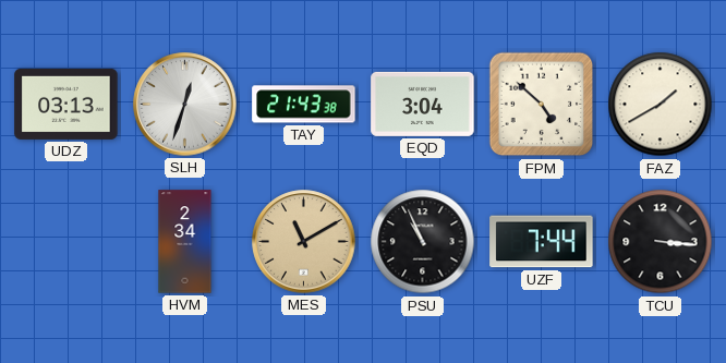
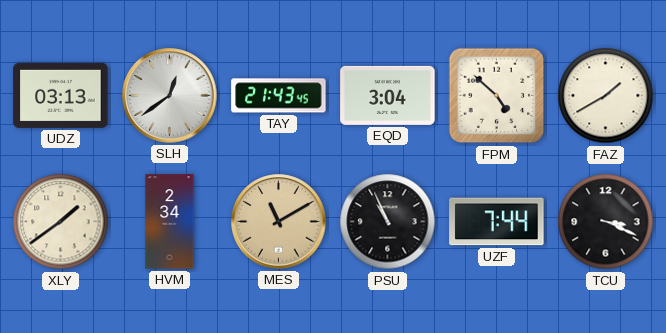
SLH: 12:33 -> 12:39 (170, 96)
TAY: 21:43:38 -> 21:43:45 (279, 96)
XLY: none -> 1:39 (61, 222)
TCU: 3:16 -> 3:19 (606, 222)
